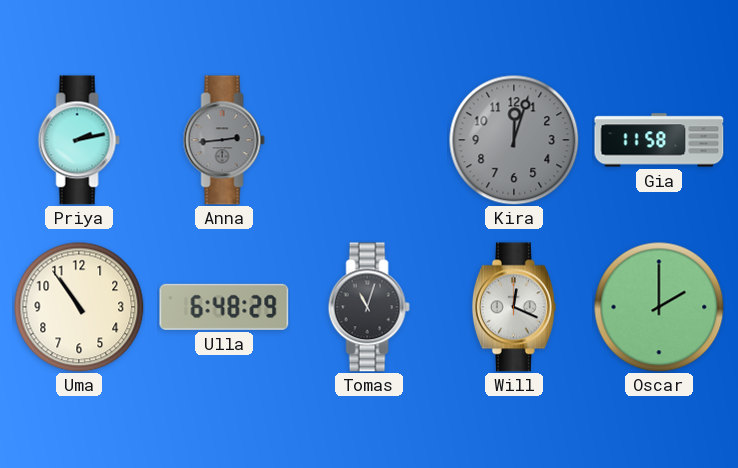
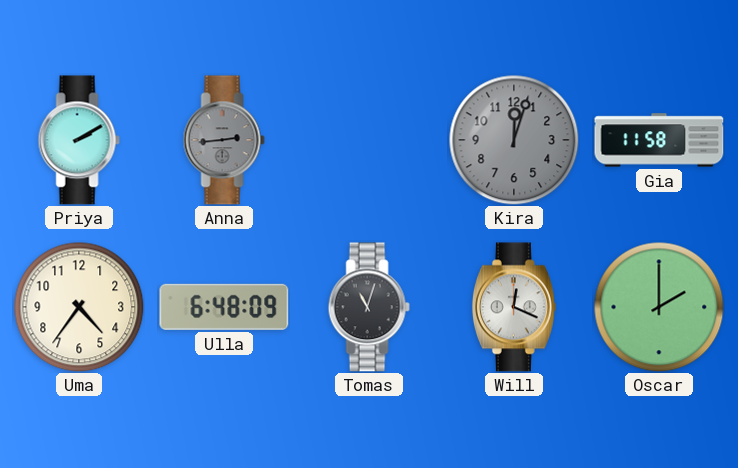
Priya: 2:13 -> 2:10 (79, 140)
Uma: 10:54 -> 4:36 (79, 307)
Ulla: 6:48:29 -> 6:48:09 (224, 307)
